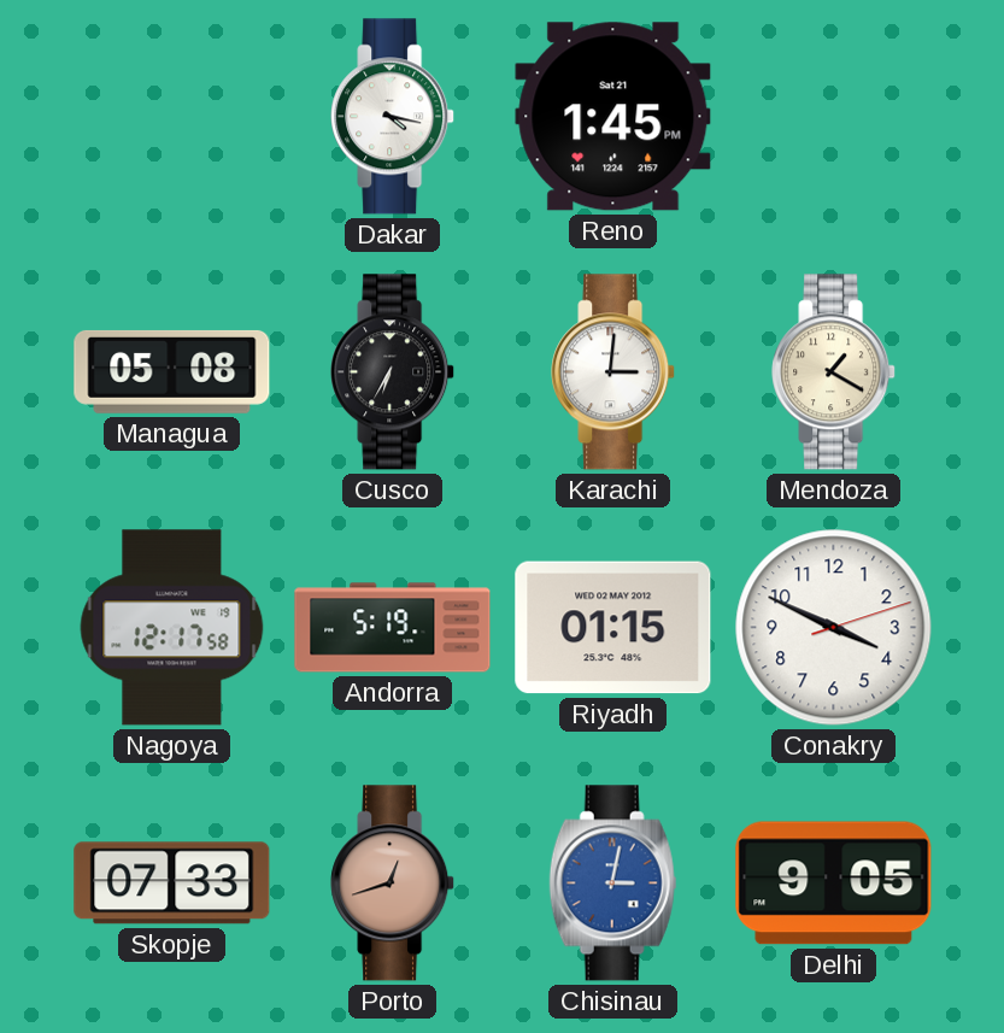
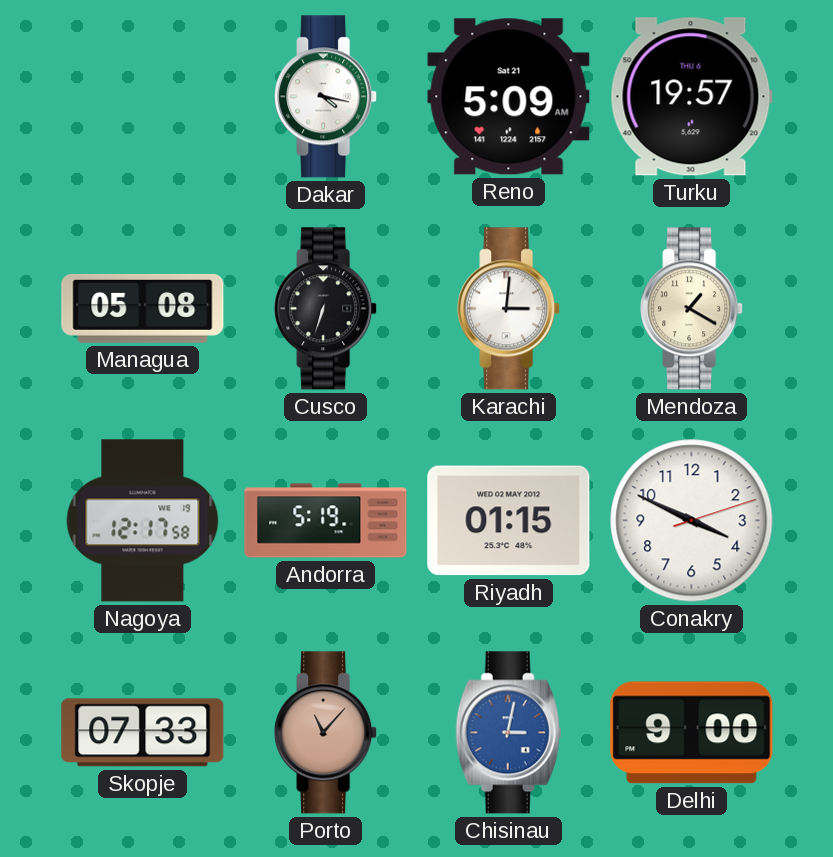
Reno: 1:45 -> 5:09 (509, 97)
Turku: none -> 19:57 (691, 97)
Cusco: 6:35 -> 6:33 (326, 309)
Porto: 12:42 -> 11:07 (326, 733)
Delhi: 9:05 -> 9:00 (692, 733)
